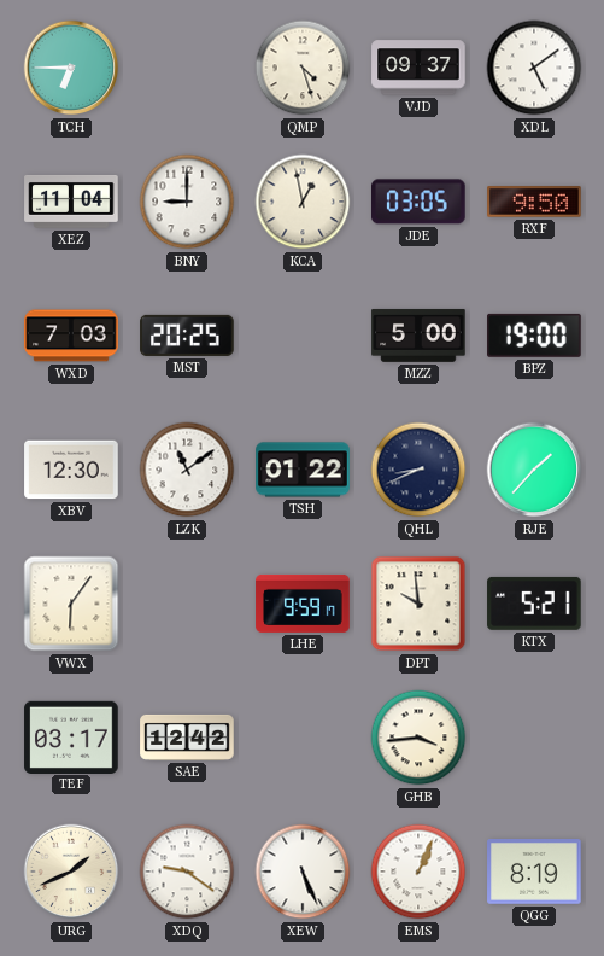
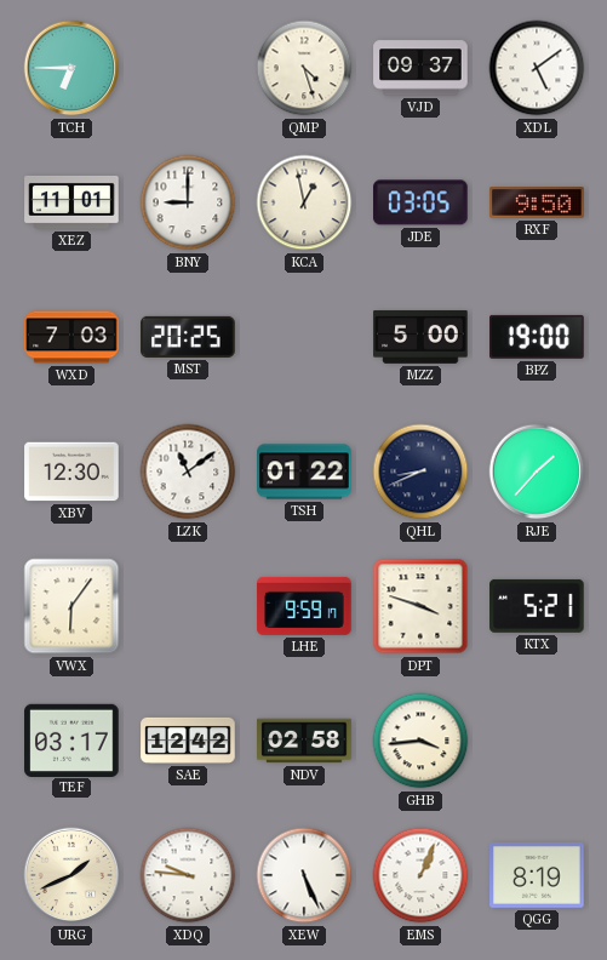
XEZ: 11:04 -> 11:01 (71, 202)
DPT: 9:59 -> 3:48 (420, 606)
NDV: none -> 02:58 (304, 741)
XDQ: 9:21 -> 9:46 (188, 875)
